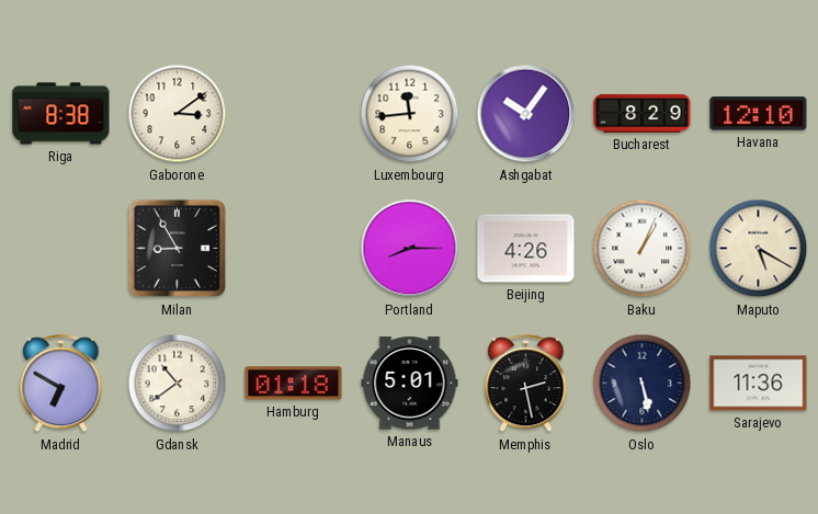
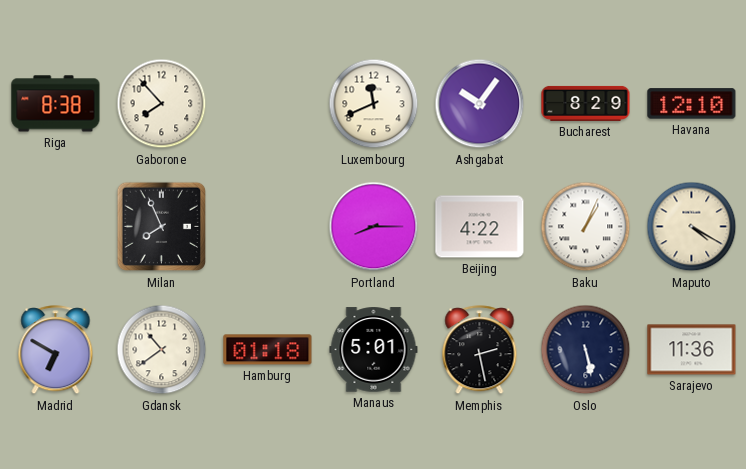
Gaborone: 3:09 -> 7:53 (162, 104)
Luxembourg: 11:44 -> 11:41 (374, 104)
Milan: 8:55 -> 7:56 (162, 227)
Beijing: 4:26 -> 4:22 (480, 227)
Maputo: 5:20 -> 4:20 (692, 227)
